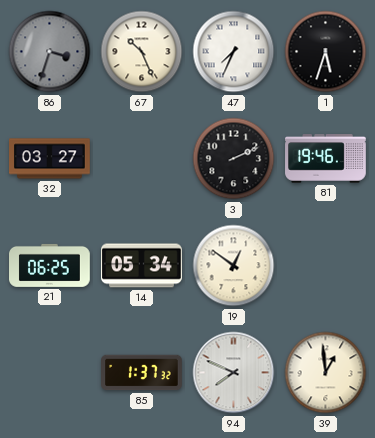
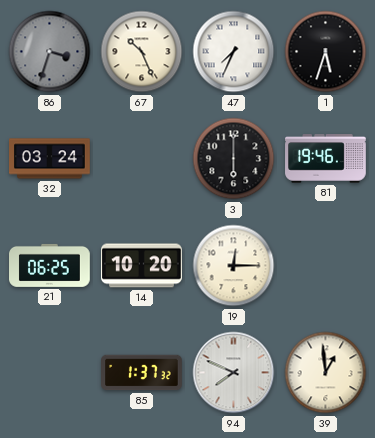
32: 03:27 -> 03:24 (50, 159)
3: 2:11 -> 6:00 (234, 159)
14: 05:34 -> 10:20 (142, 266)
19: 12:51 -> 12:15 (234, 266)
